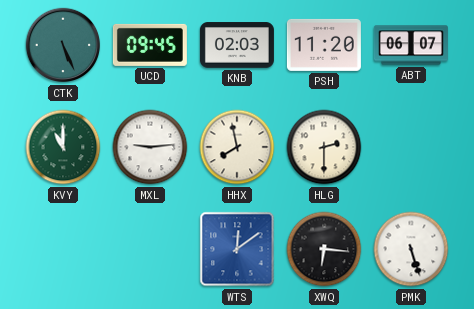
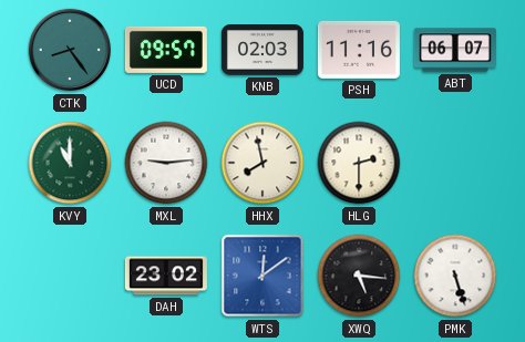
CTK: 5:26 -> 8:24 (70, 50)
UCD: 09:45 -> 09:57 (166, 50)
PSH: 11:20 -> 11:16 (359, 50)
DAH: none -> 23:02 (166, 276)
XWQ: 6:16 -> 5:16 (359, 276)
